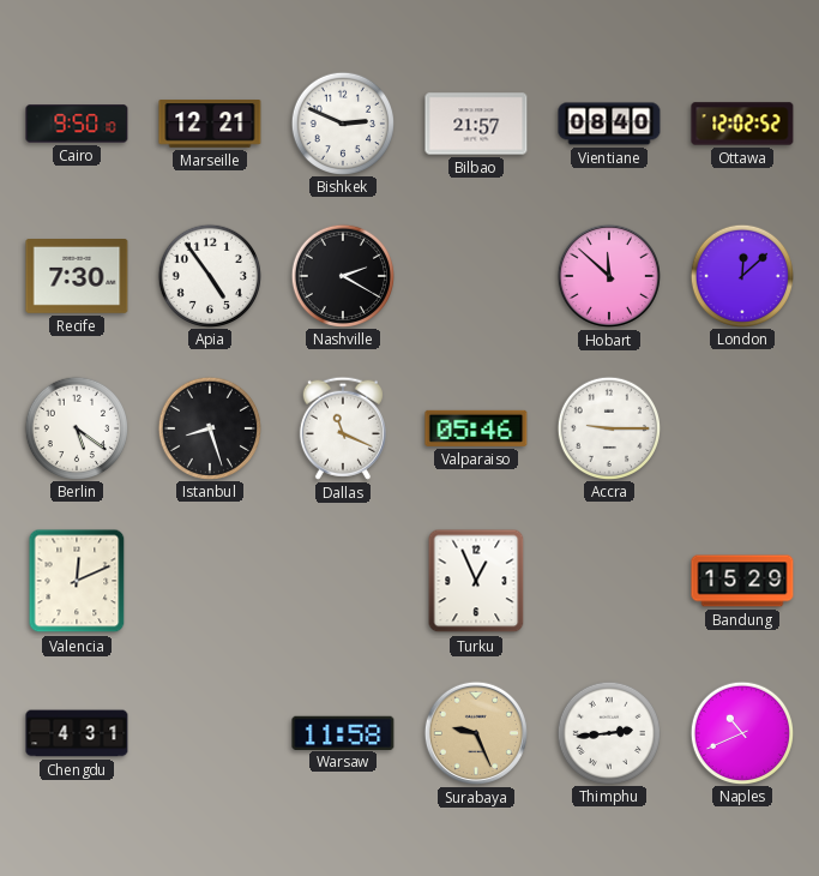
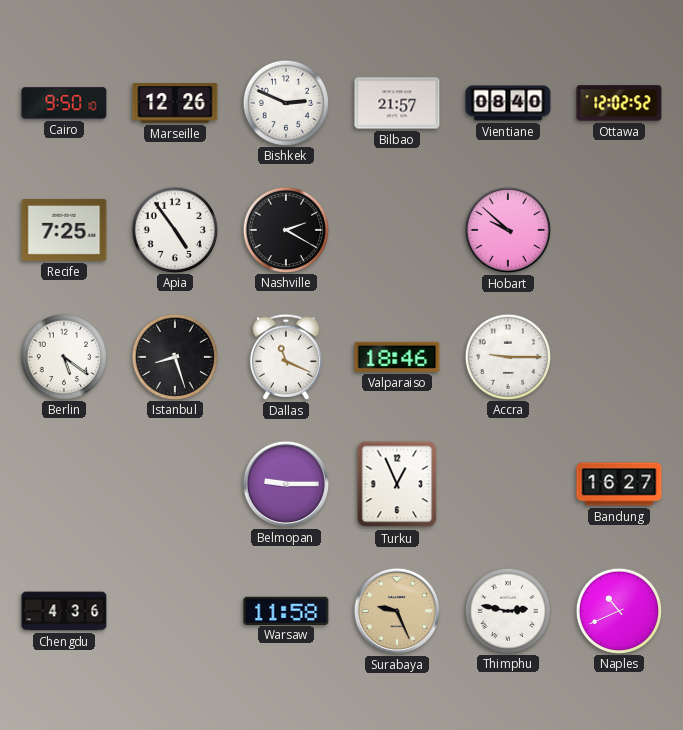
Marseille: 12:21 -> 12:26 (175, 103)
Recife: 7:30 -> 7:25 (64, 231)
Hobart: 11:52 -> 9:52 (508, 230)
London: 12:08 -> none (741, 275)
Valparaiso: 05:46 -> 18:46 (397, 357)
Valencia: 12:11 -> none (77, 581)
Belmopan: none -> 9:15 (286, 484)
Bandung: 15:29 -> 16:27 (619, 484)
Chengdu: 4:31 -> 4:36 (64, 611)
Thimphu: 2:44 -> 2:47 (507, 610)
